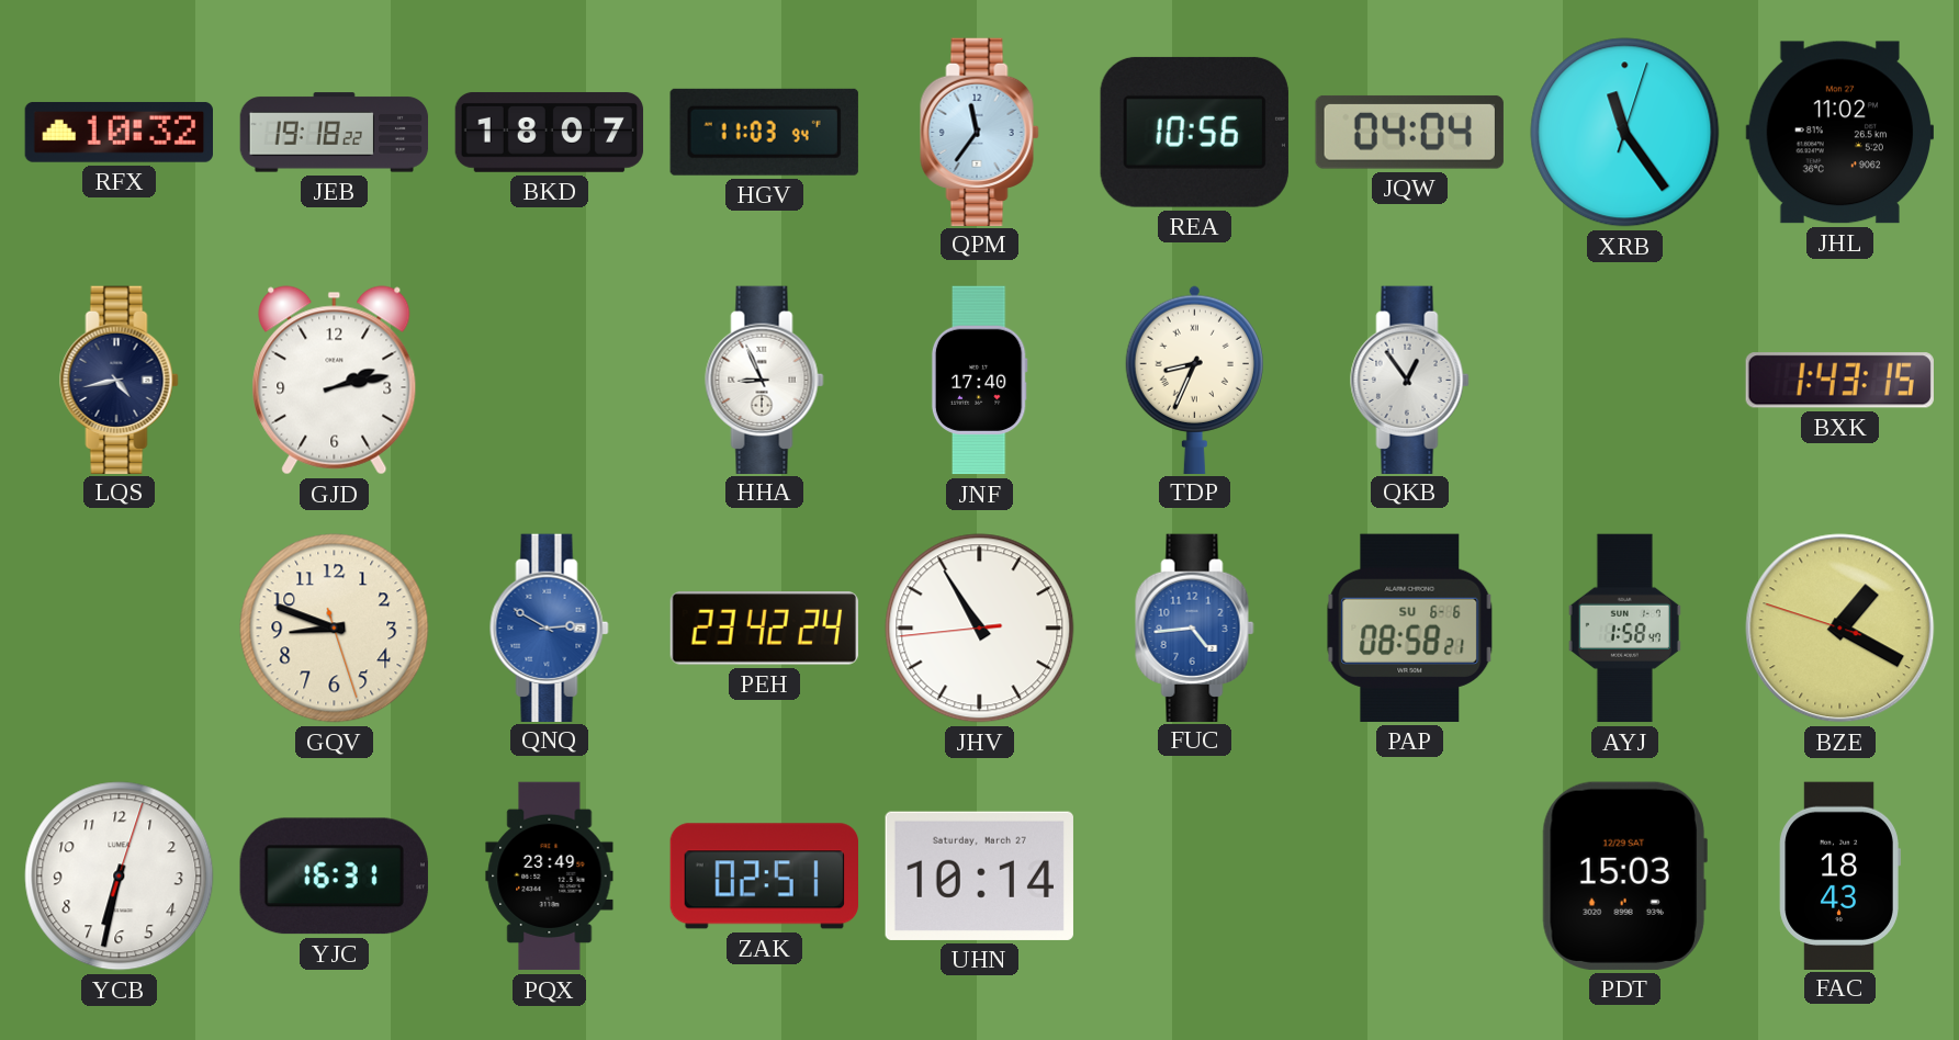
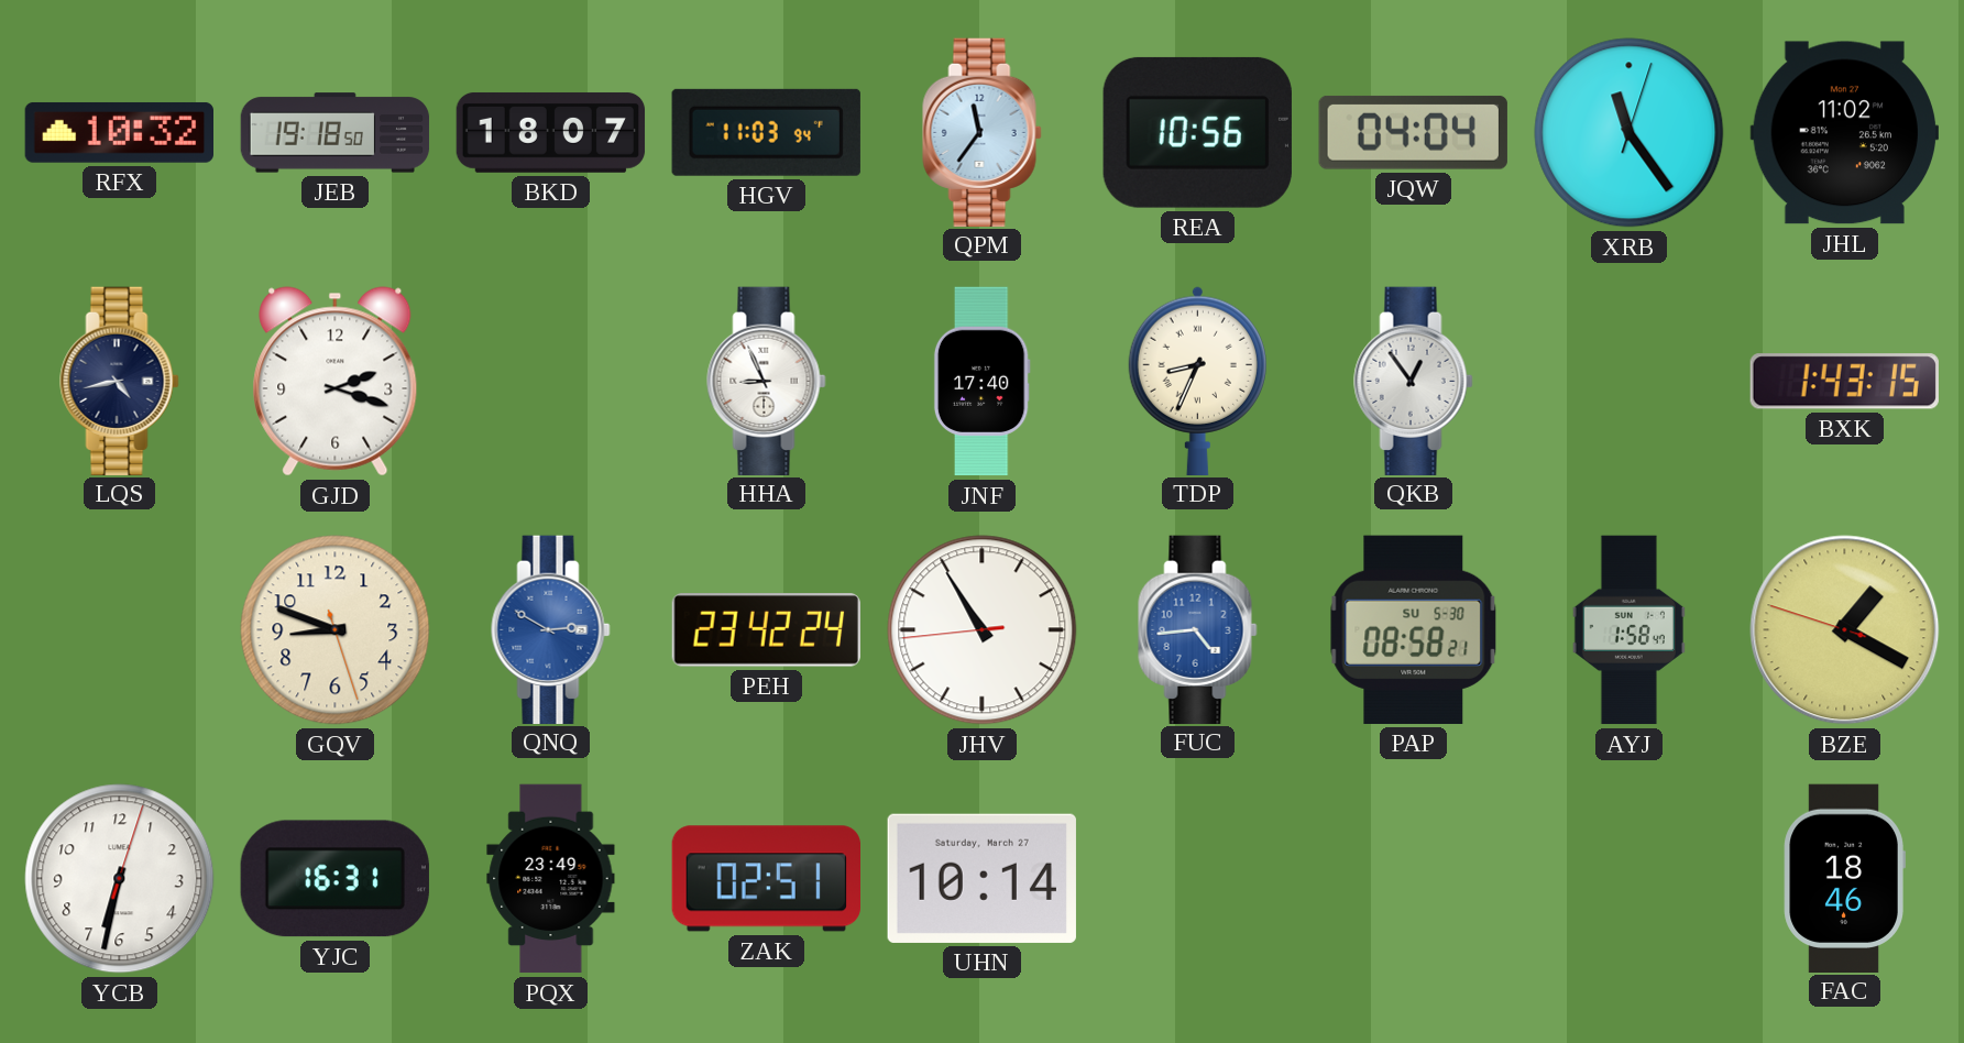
JEB: 19:18:22 -> 19:18:50 (336, 133)
GJD: 2:13 -> 2:18 (336, 382)
PAP date: SU 6-6 -> SU 5-30 (1414, 629)
PDT: 15:03 -> none (1624, 875)
FAC: 18:43 -> 18:46 (1844, 878)
